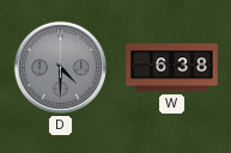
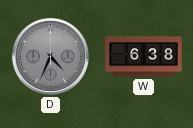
D: 4:30 -> 4:34 (50, 56)
